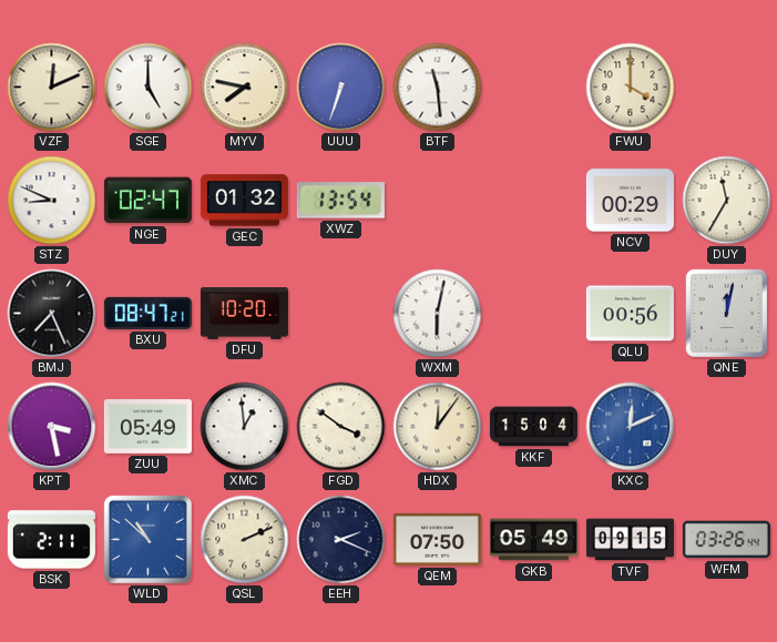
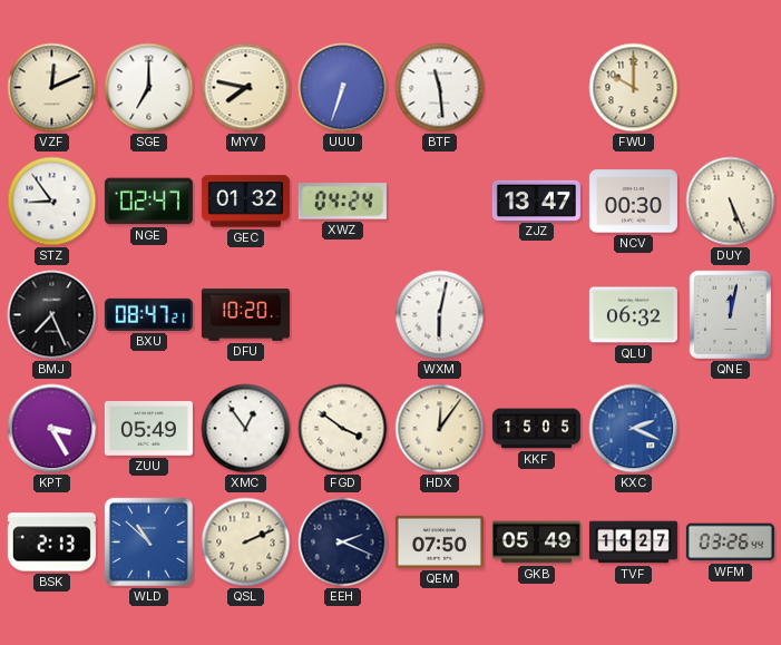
SGE: 5:00 -> 7:00 (149, 88)
FWU: 4:00 -> 10:00 (634, 88)
STZ: 8:49 -> 8:54 (52, 202)
XWZ: 13:54 -> 04:24 (342, 202)
ZJZ: none -> 13:47 (536, 201)
NCV: 00:29 -> 00:30 (633, 202)
DUY: 11:35 -> 5:26 (731, 202)
QLU: 00:56 -> 06:32 (633, 315)
KPT: 3:28 -> 3:25 (52, 429)
XMC: 12:59 -> 12:54 (246, 429)
KKF: 15:04 -> 15:05 (536, 429)
KXC: 12:11 -> 2:19 (634, 429)
BSK: 2:11 -> 2:13 (51, 543)
TVF: 09:15 -> 16:27 (633, 543)
